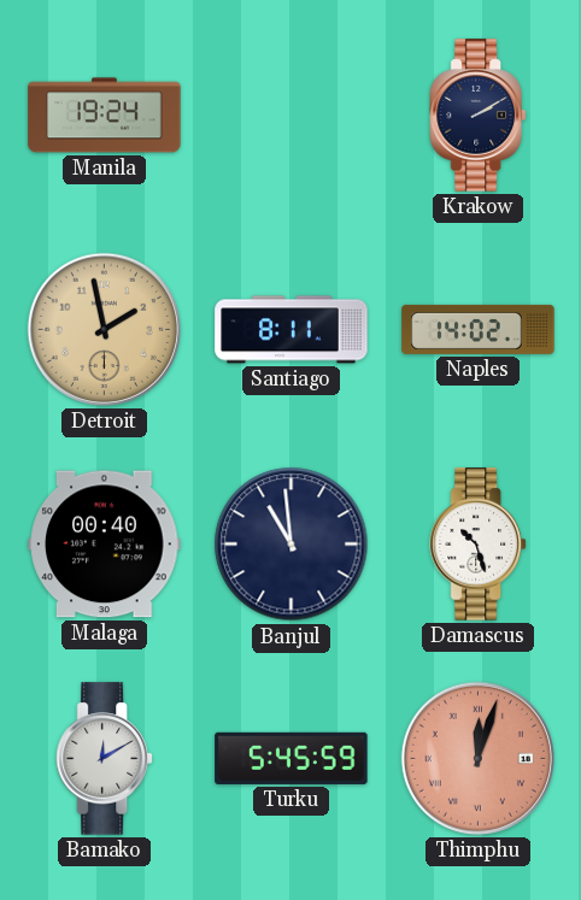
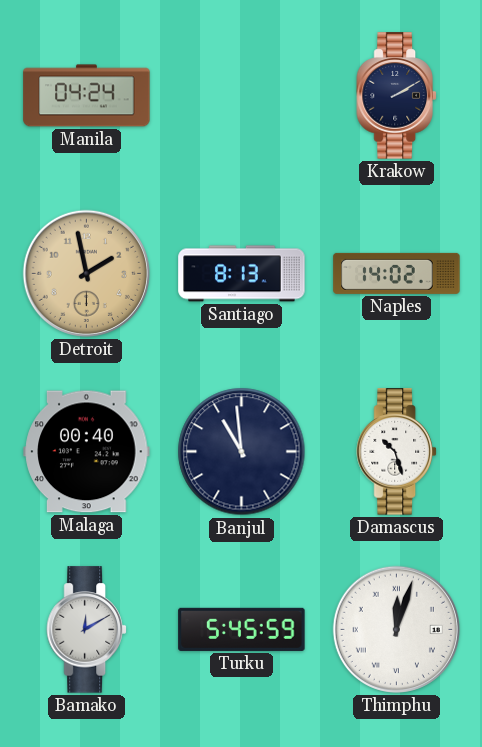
Manila: 19:24 -> 04:24 (87, 96)
Santiago: 8:11 -> 8:13 (242, 274)
Thimphu dial: salmon -> white (396, 629)
